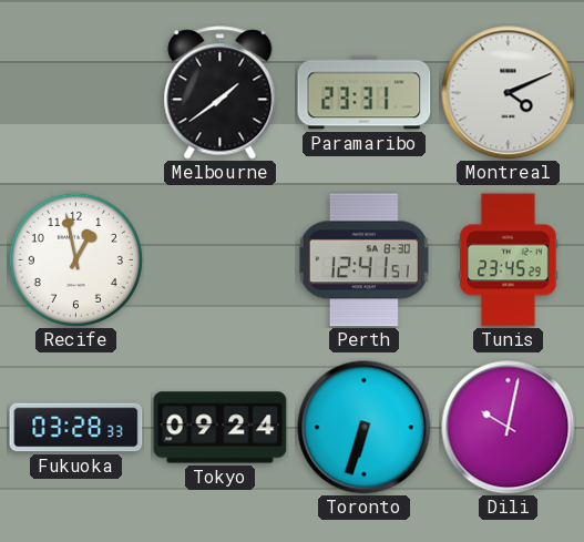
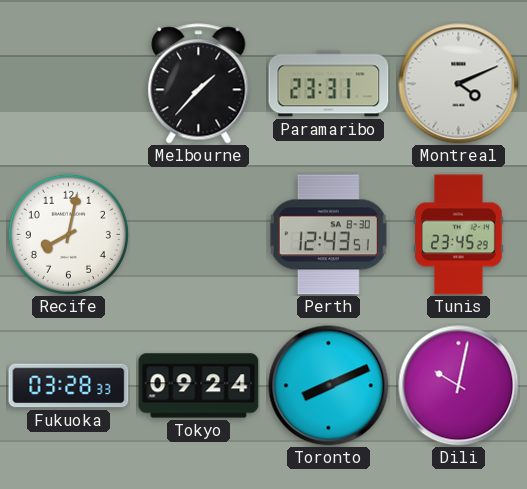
Melbourne: 1:39 -> 1:37 (199, 84)
Recife: 12:58 -> 8:02 (68, 234)
Perth: 12:41 -> 12:43 (328, 235)
Toronto: 6:33 -> 8:11 (329, 386)
